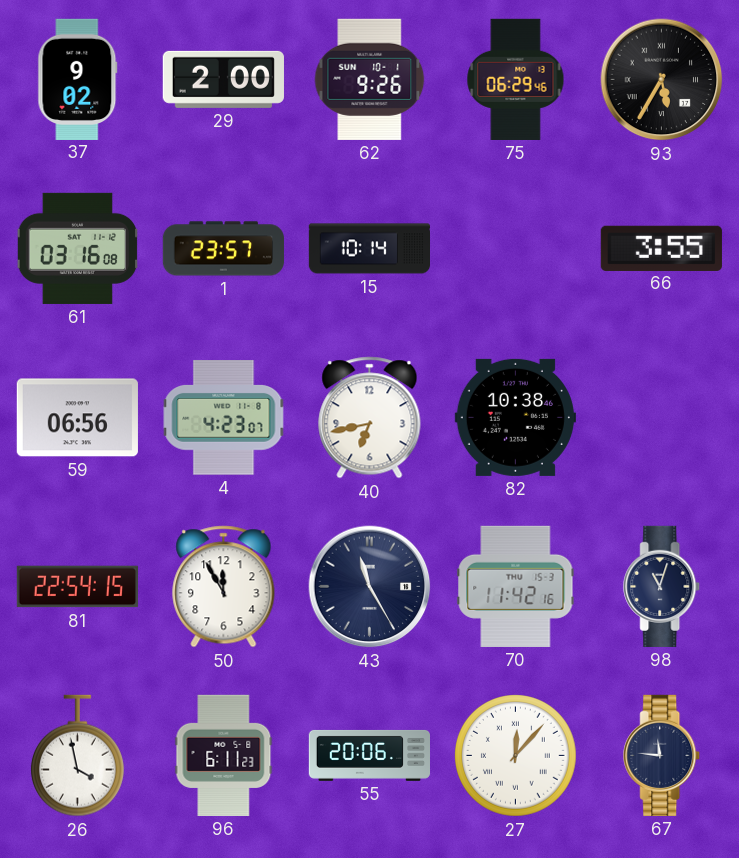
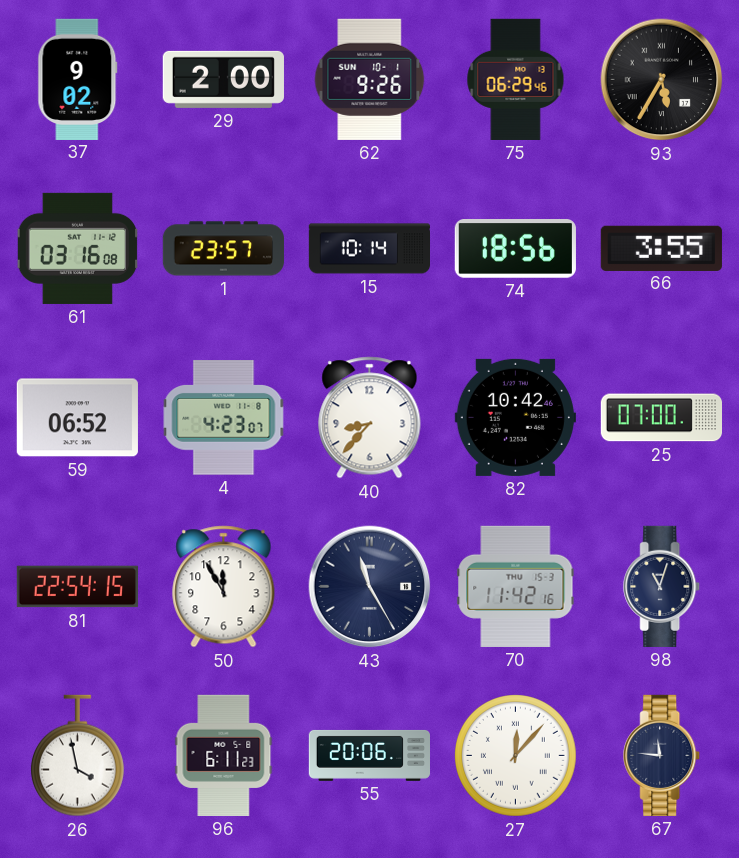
74: none -> 18:56 (515, 249)
59: 06:56 -> 06:52 (77, 418)
40: 6:43 -> 8:37 (370, 418)
82: 10:38 -> 10:42 (515, 417)
25: none -> 07:00 (661, 418)
